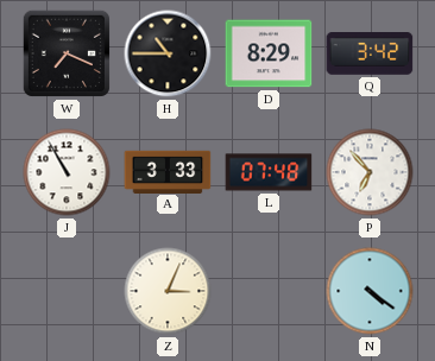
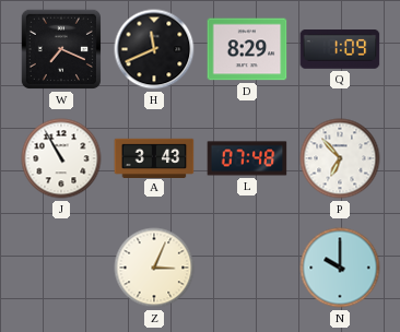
H: 10:45 -> 11:41 (154, 49)
Q: 3:42 -> 1:09 (340, 50)
A: 3:33 -> 3:43 (154, 157)
N: 4:21 -> 10:00 (340, 268)
